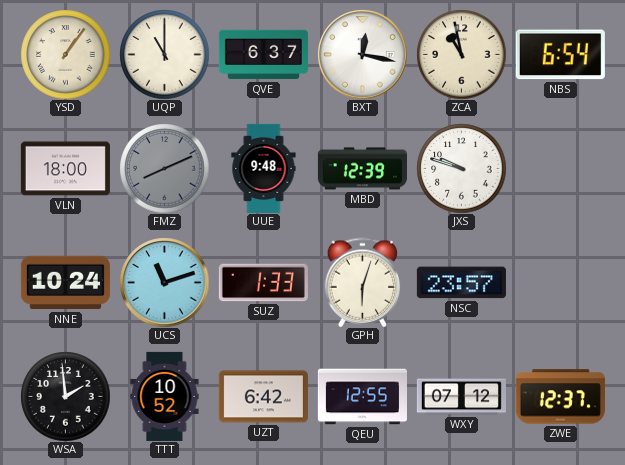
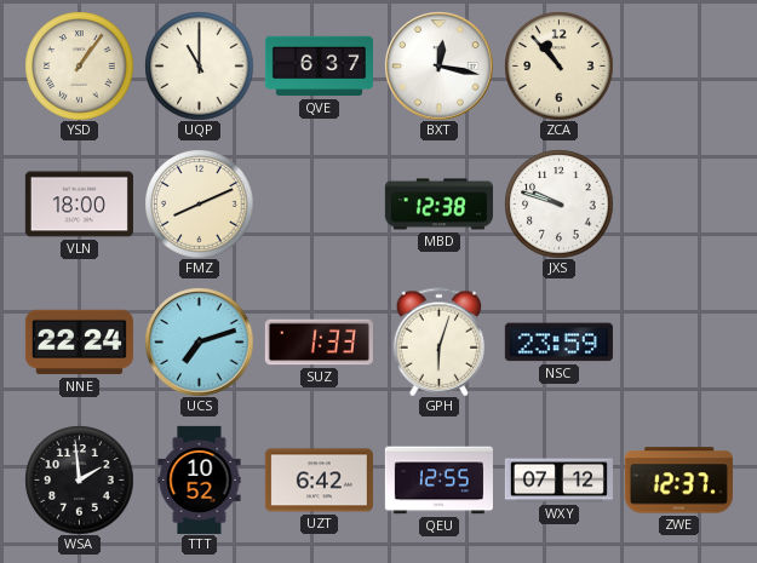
ZCA: 10:58 -> 10:53 (558, 65)
NBS: 6:54 -> none (560, 55)
FMZ dial: grey -> cream (199, 203)
UUE: 9:48 -> none (264, 168)
MBD: 12:39 -> 12:38 (438, 205)
NNE: 10:24 -> 22:24 (79, 343)
UCS: 11:12 -> 7:12 (199, 341)
NSC: 23:57 -> 23:59 (558, 343)
